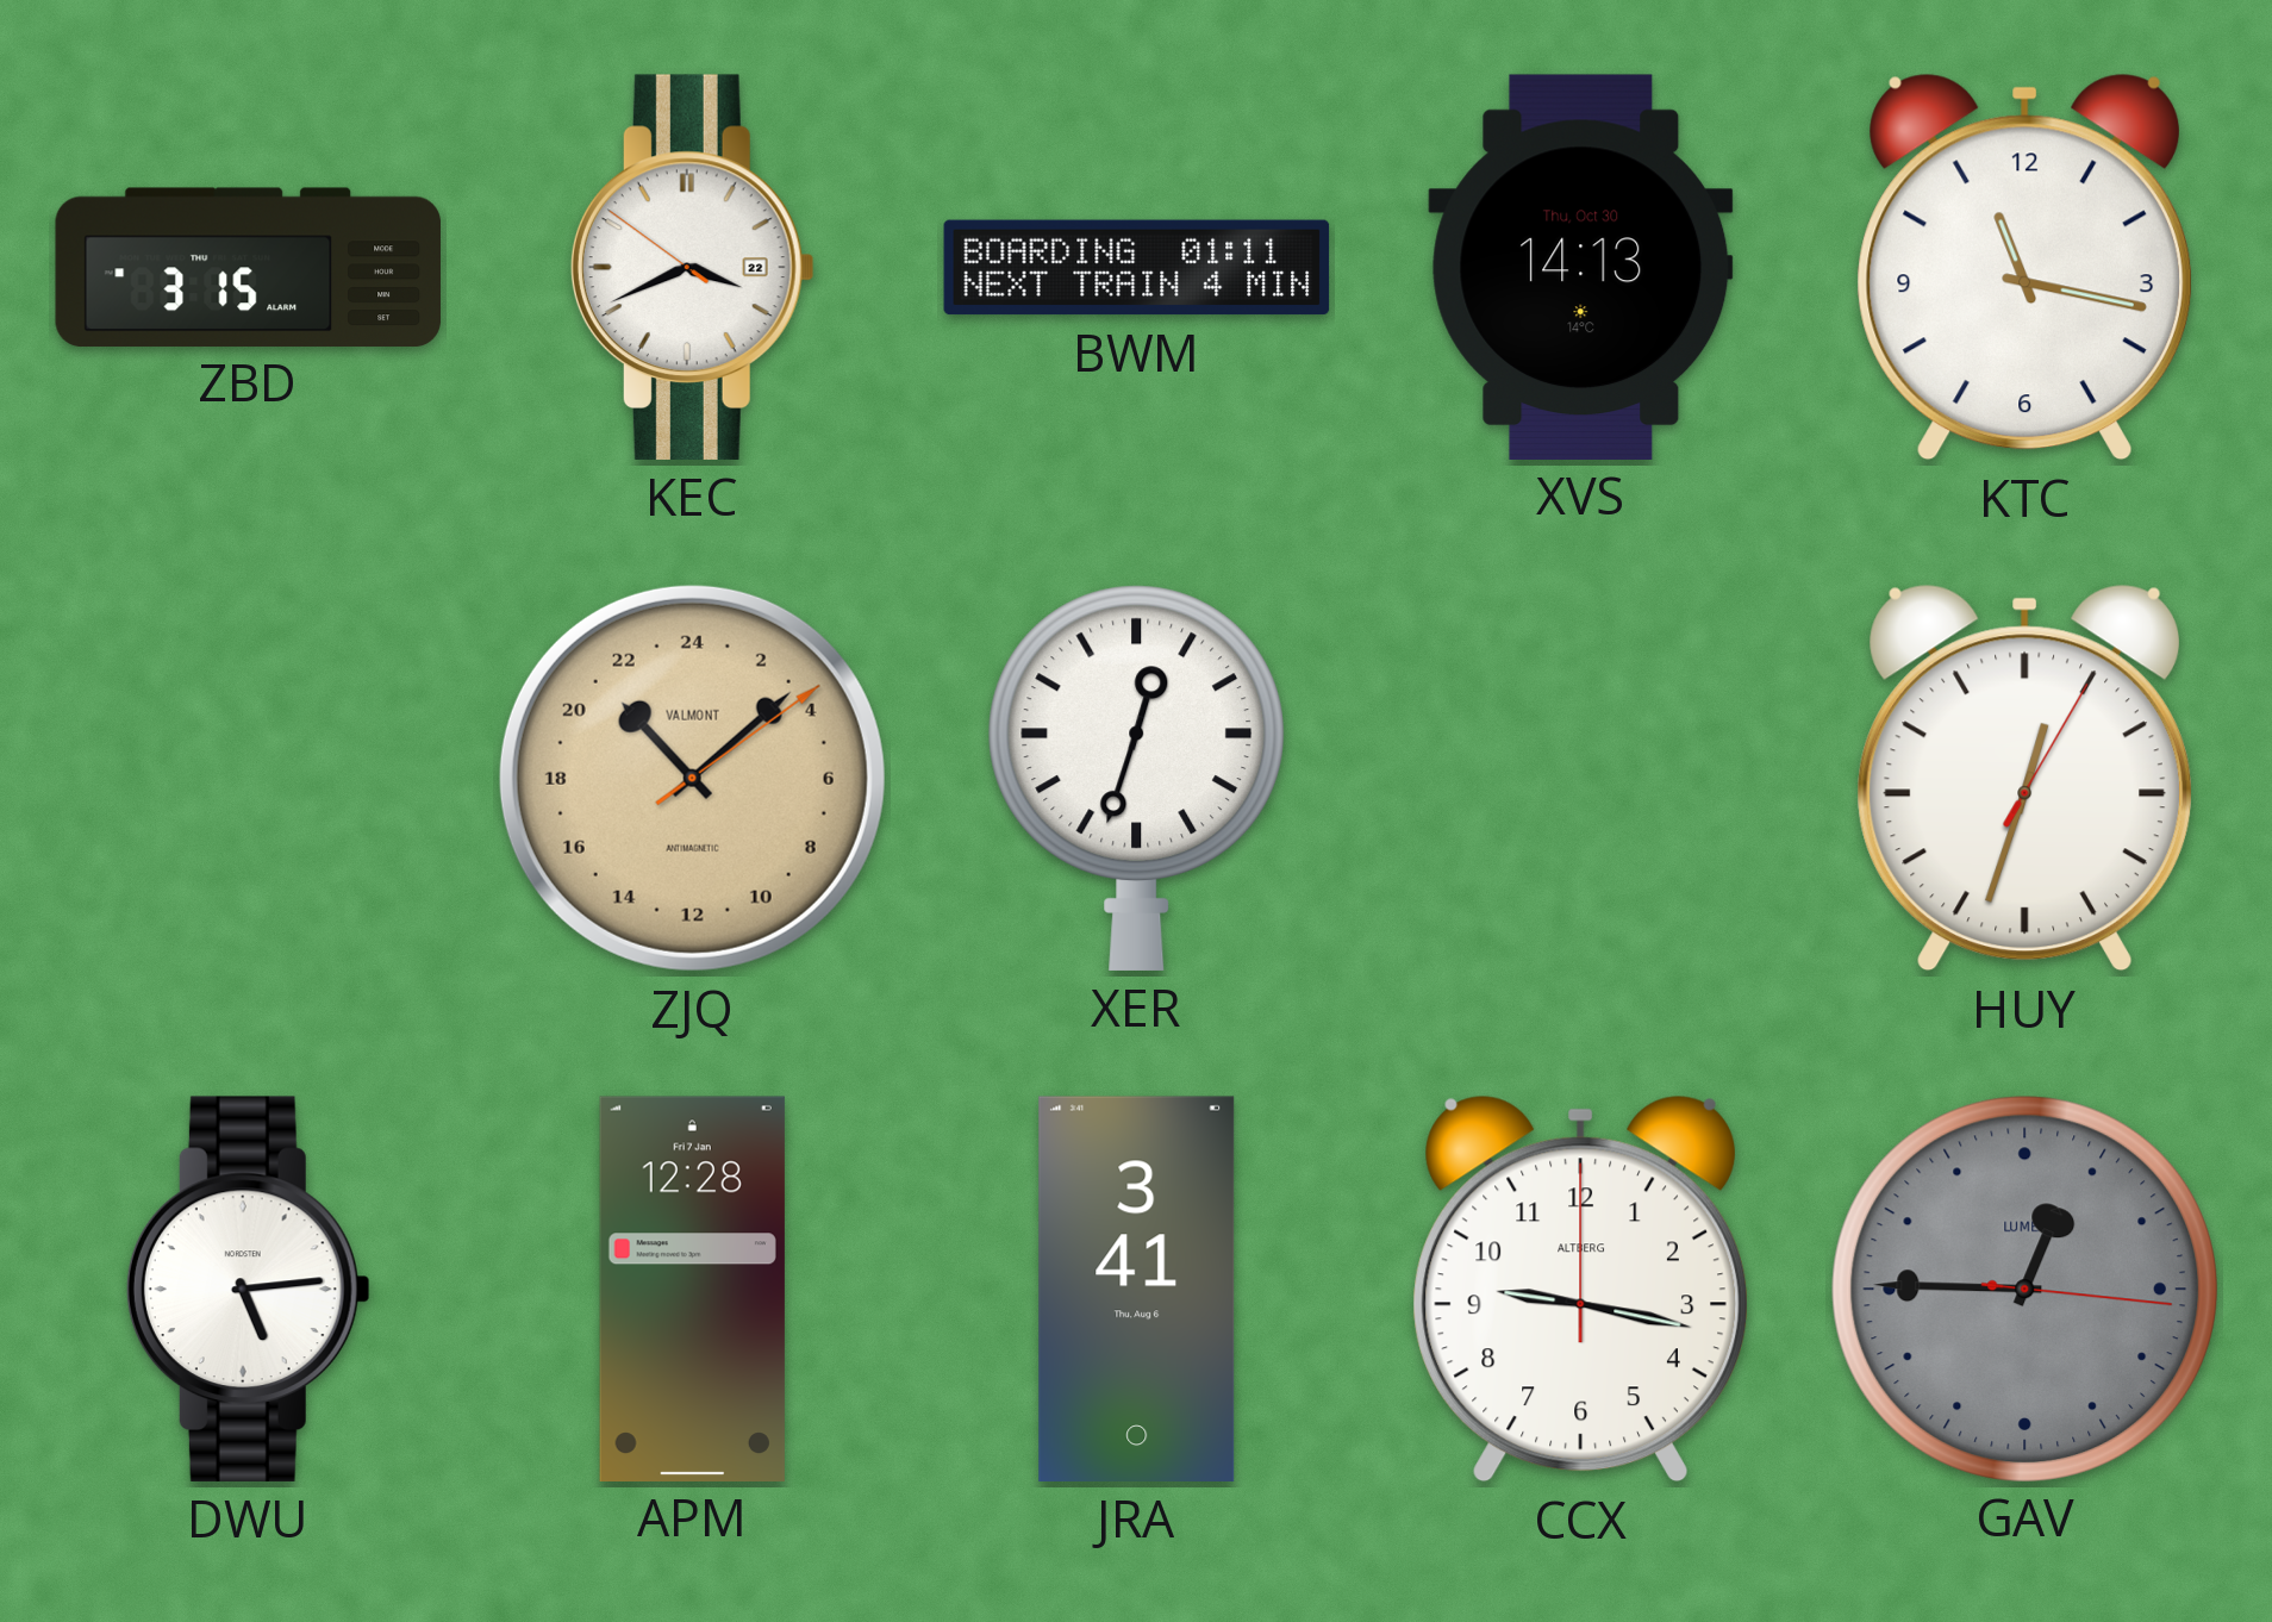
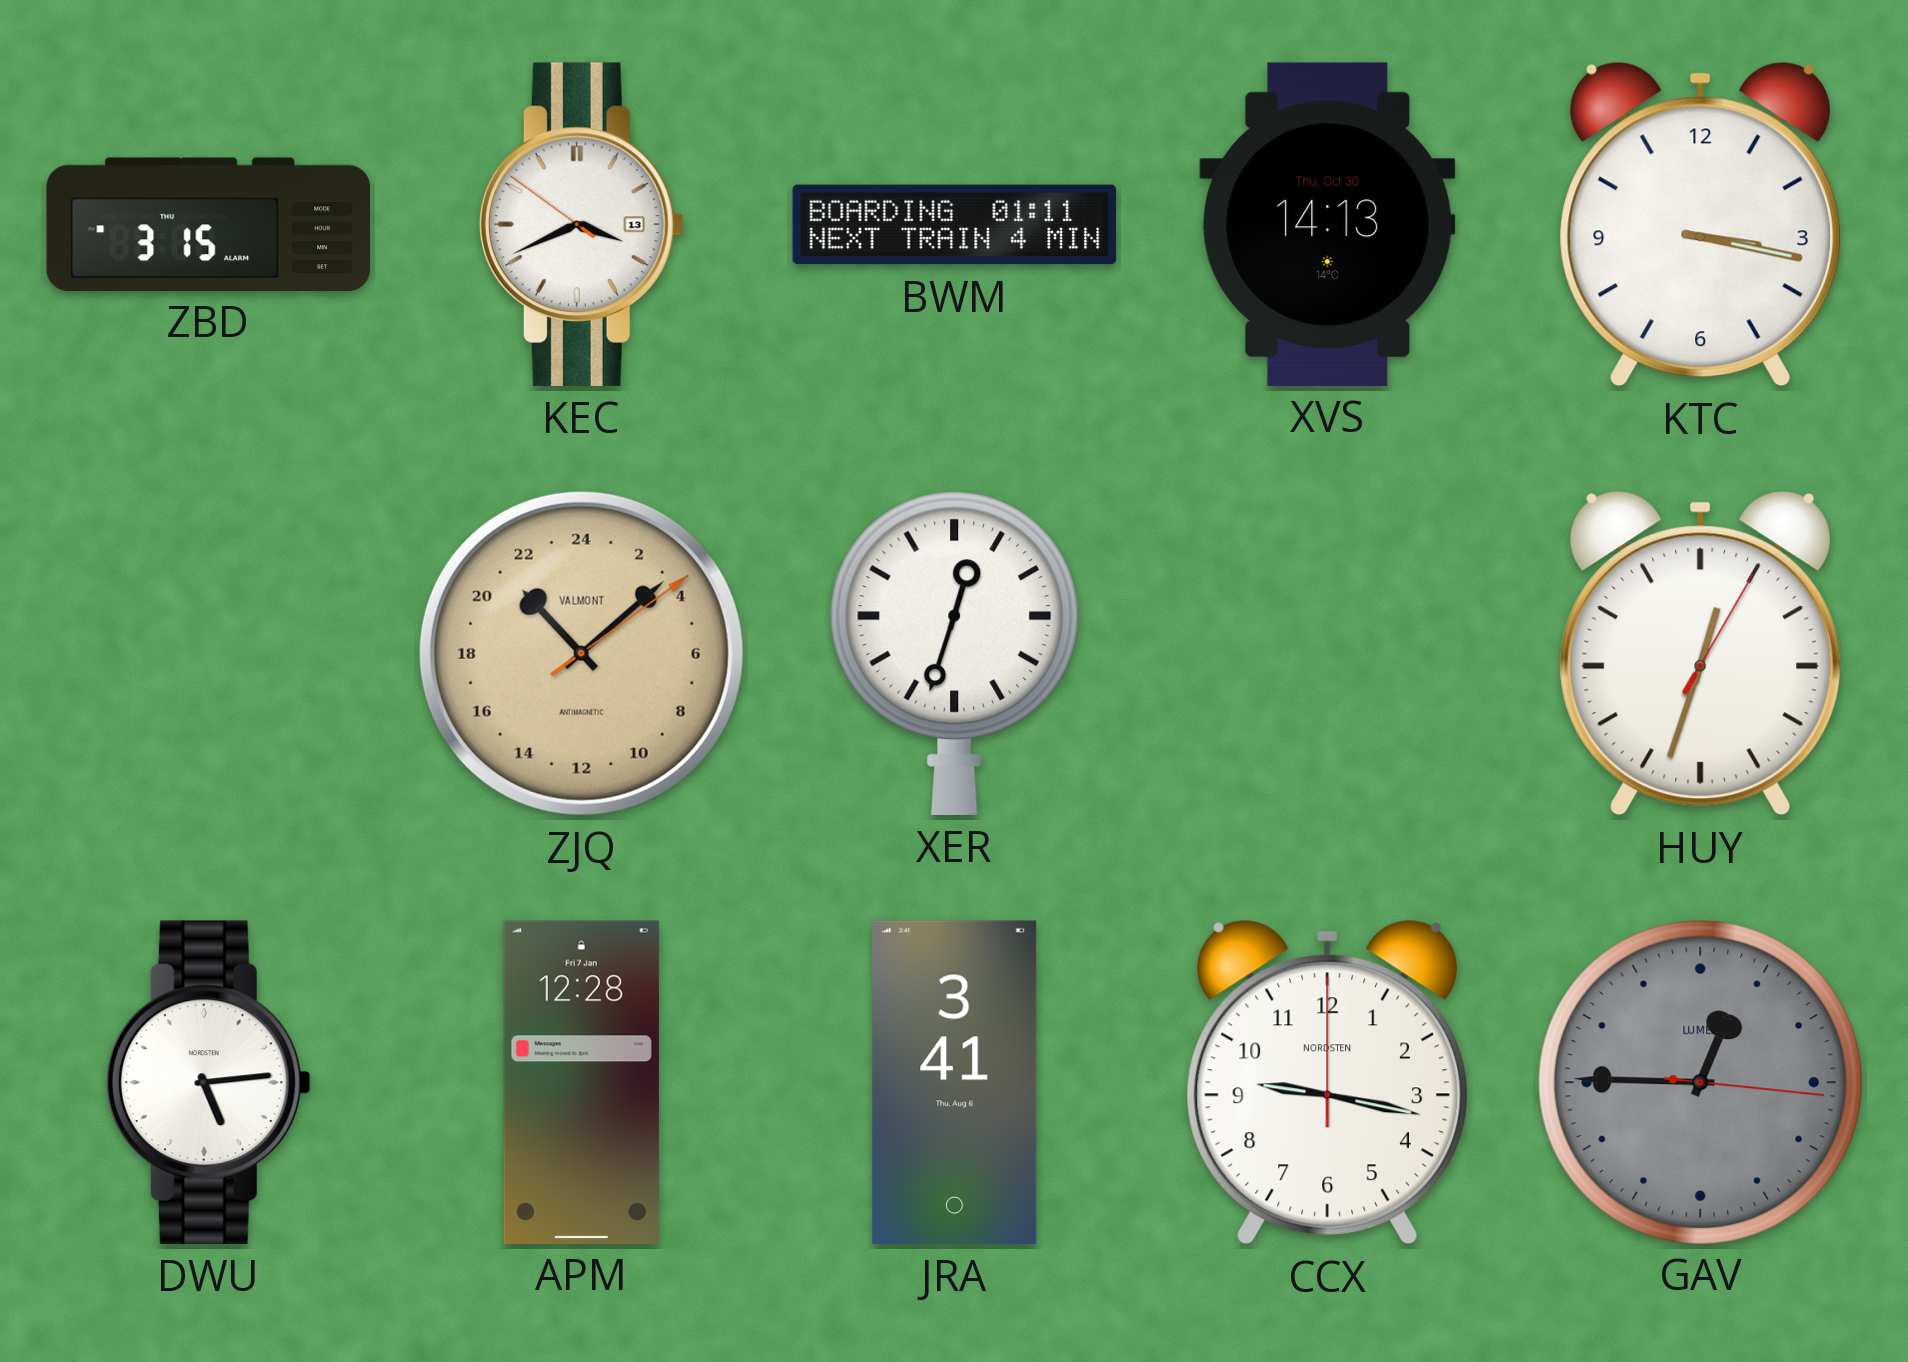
KEC date: 22 -> 13 (581, 224)
KTC: 11:17 -> 3:17 (1700, 224)
CCX brand: ALTBERG -> NORDSTEN (1327, 1082)
